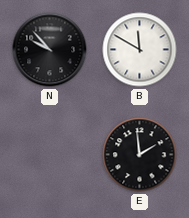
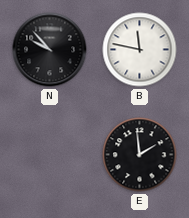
B: 11:50 -> 11:47 (140, 50)
